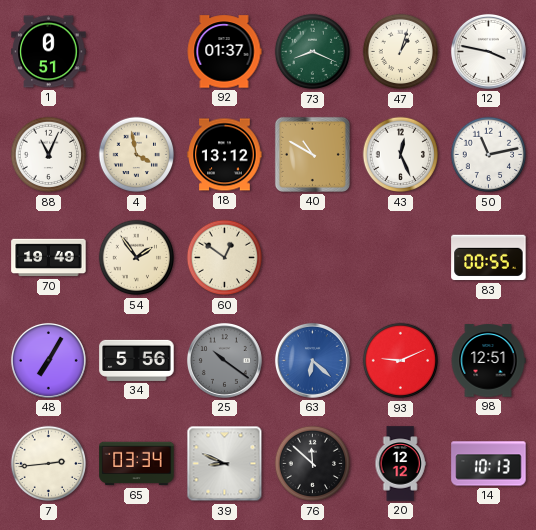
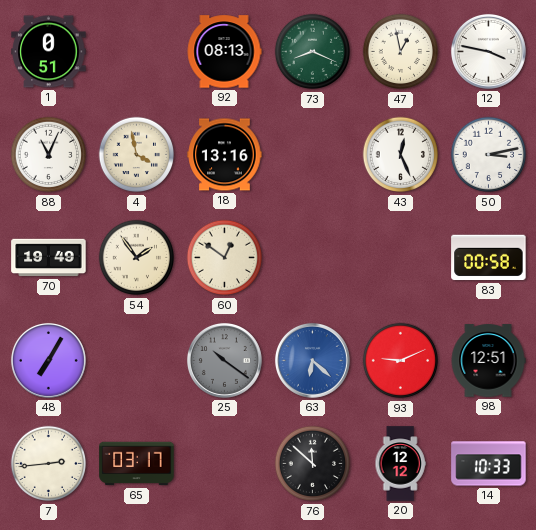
92: 01:37 -> 08:13 (224, 52)
47: 1:03 -> 12:58 (401, 52)
18: 13:12 -> 13:16 (225, 155)
40: 10:50 -> none (312, 154)
50: 11:13 -> 3:13 (489, 155)
83: 00:55 -> 00:58 (489, 258)
34: 5:56 -> none (137, 360)
65: 03:34 -> 03:17 (137, 464)
39: 8:49 -> none (225, 464)
14: 10:13 -> 10:33 (489, 464)
